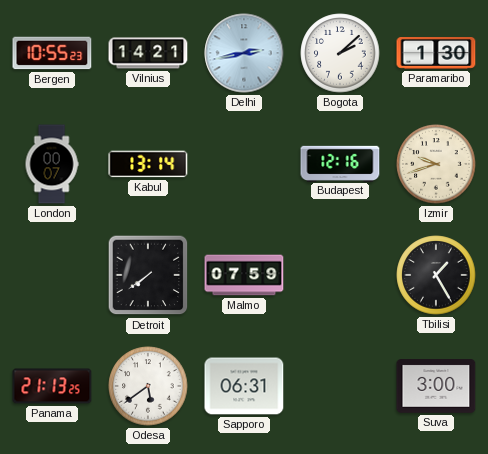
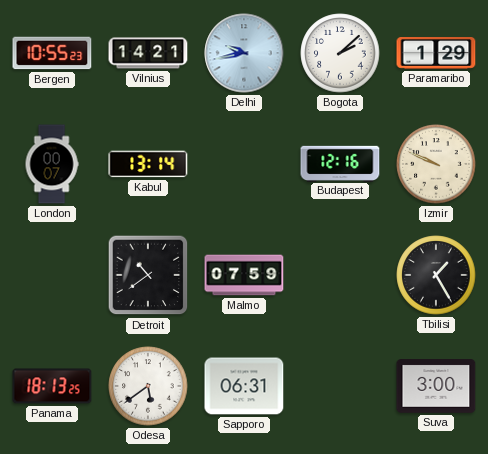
Delhi: 2:43 -> 9:43 (244, 53)
Paramaribo: 1:30 -> 1:29 (436, 54)
Izmir: 9:42 -> 9:49 (436, 164)
Detroit: 7:39 -> 10:39 (148, 275)
Panama: 21:13 -> 18:13 (52, 386)
